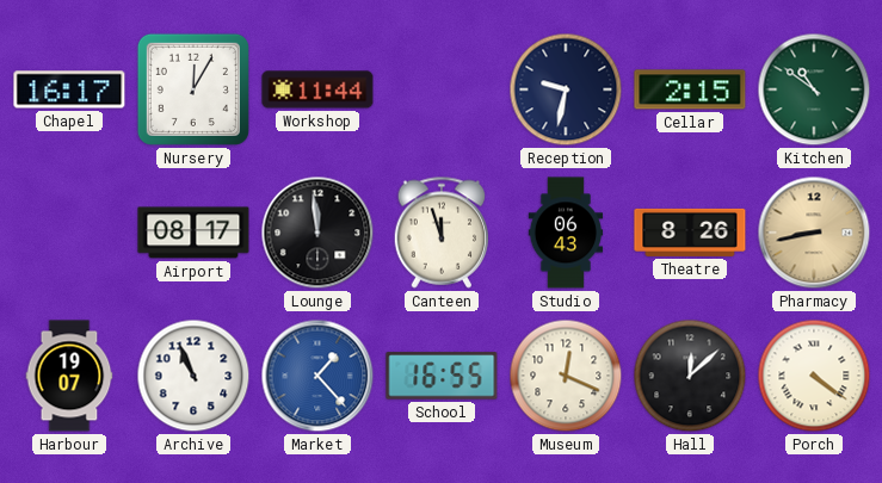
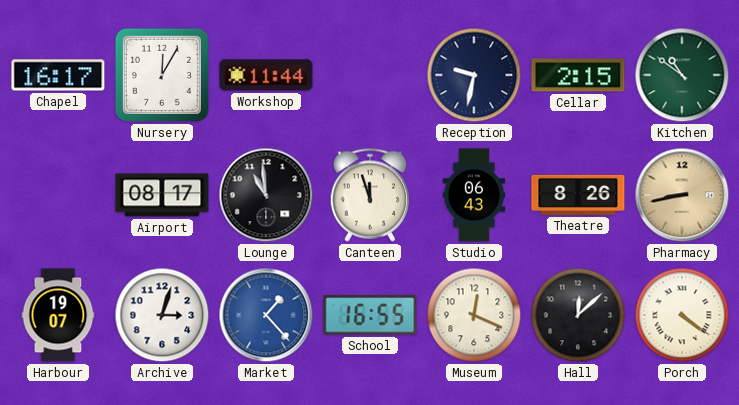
Lounge: 11:59 -> 10:59 (266, 195)
Archive: 10:56 -> 3:03 (162, 315)
